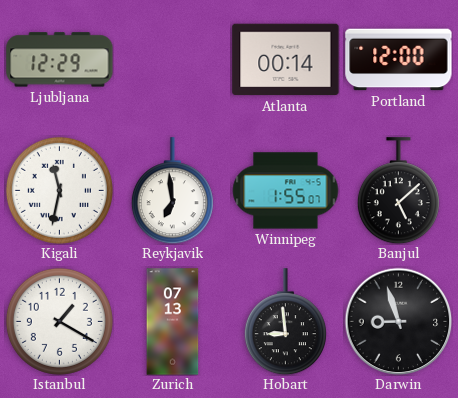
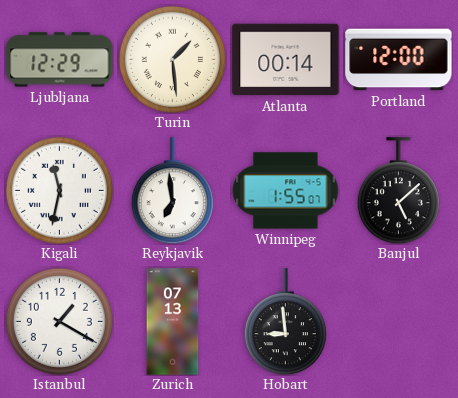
Turin: none -> 1:29 (172, 59)
Darwin: 8:57 -> none (398, 321)
